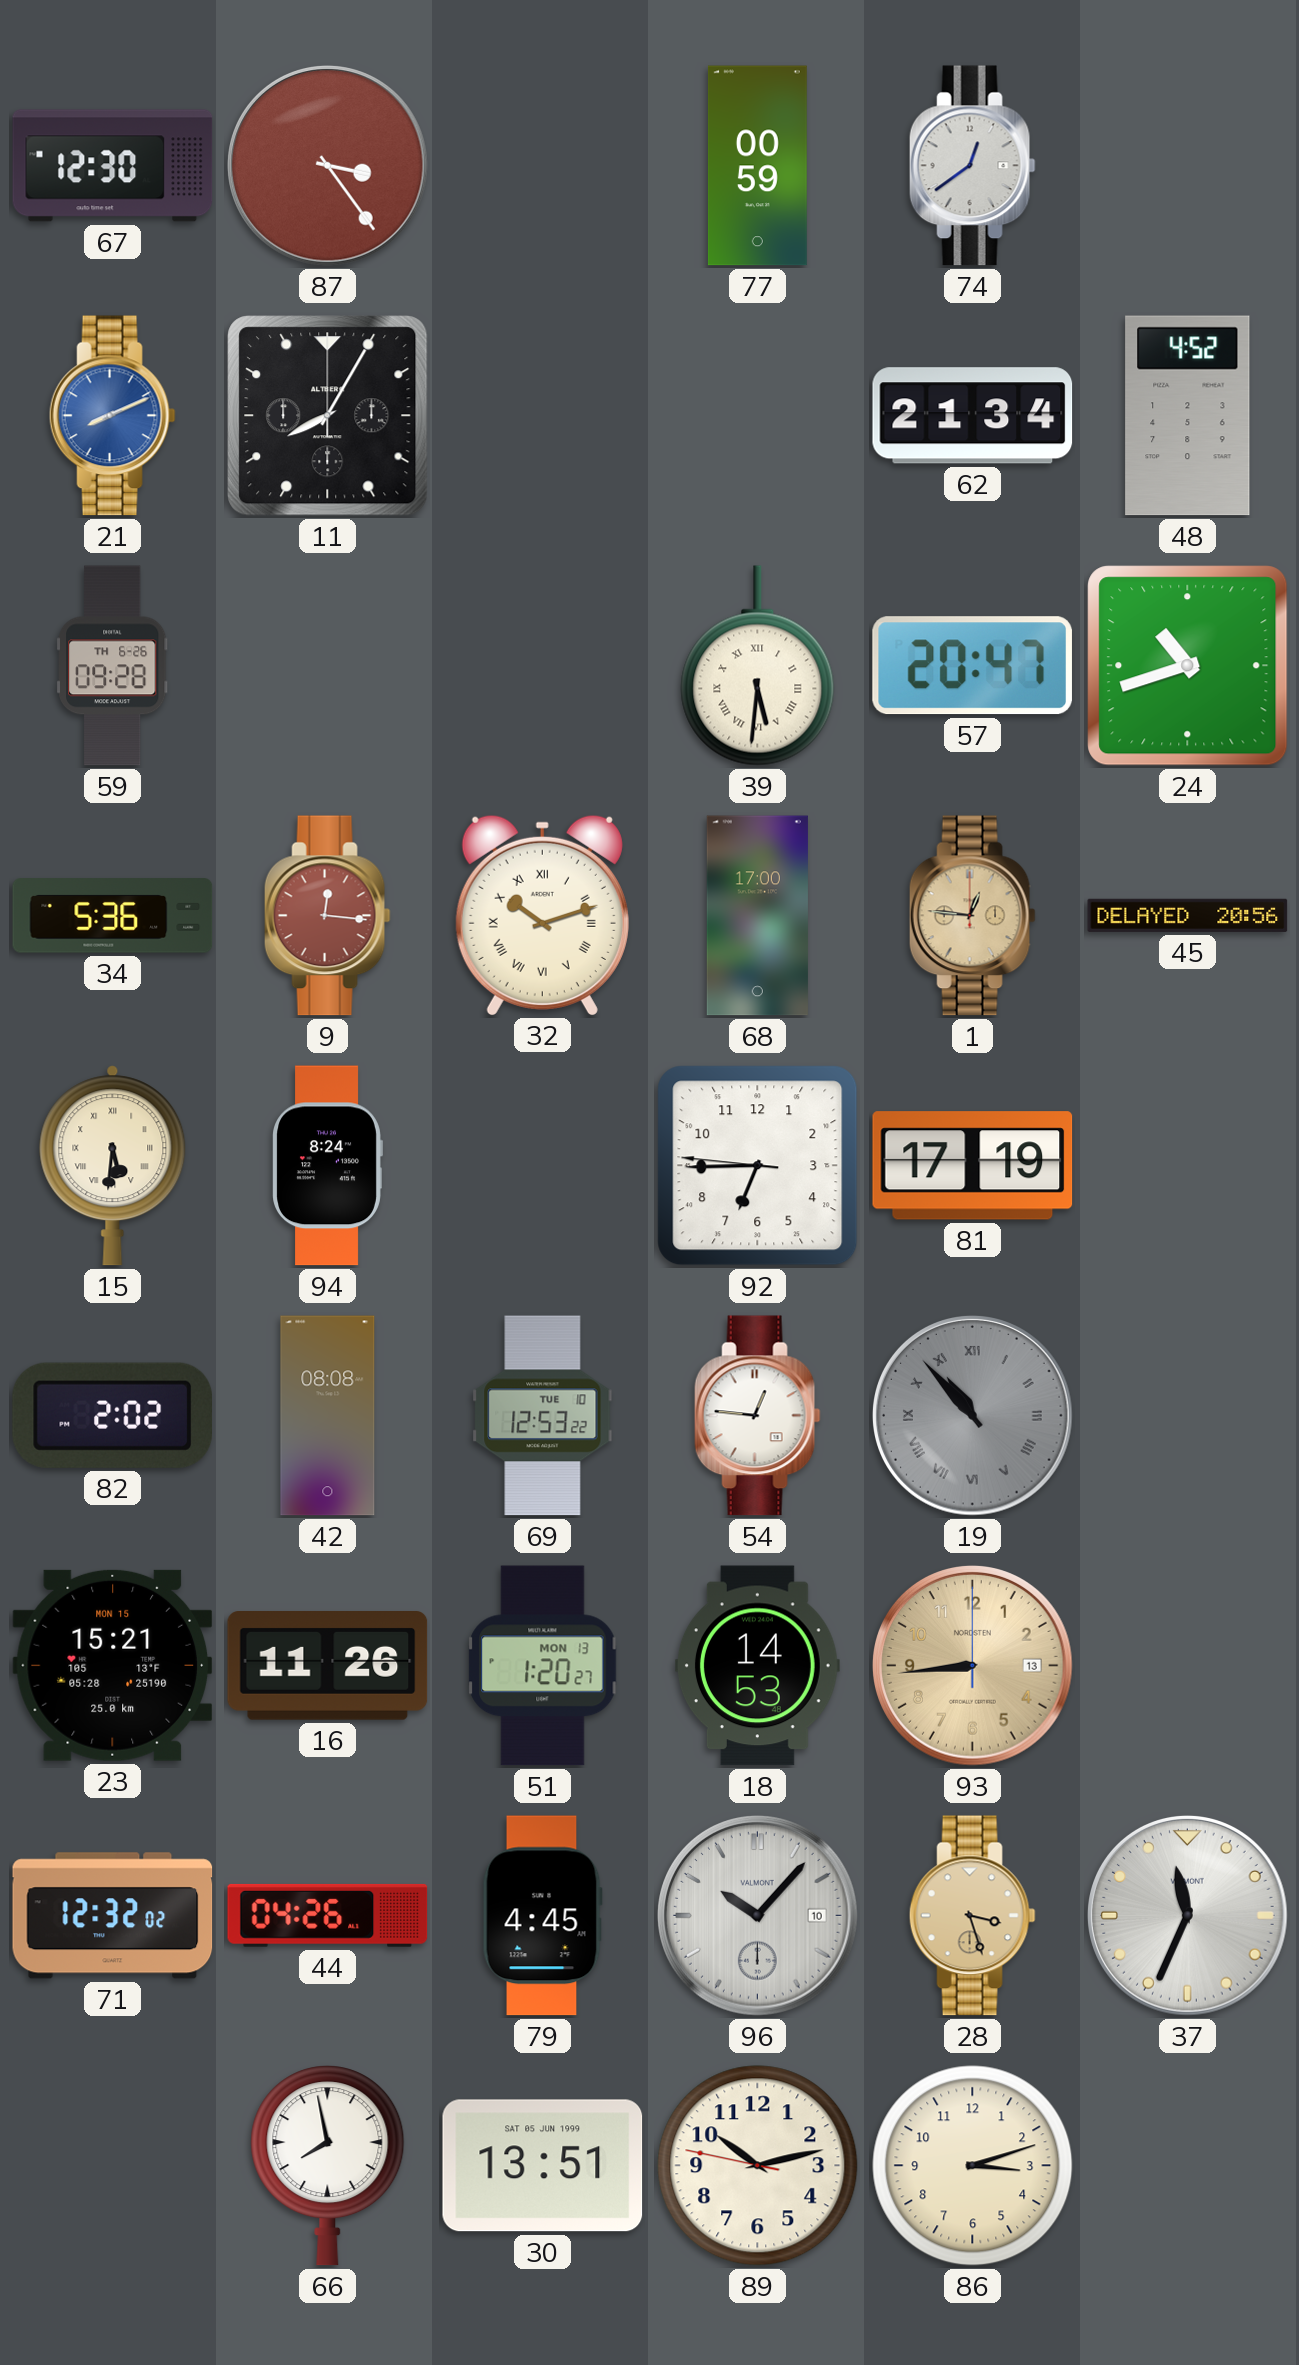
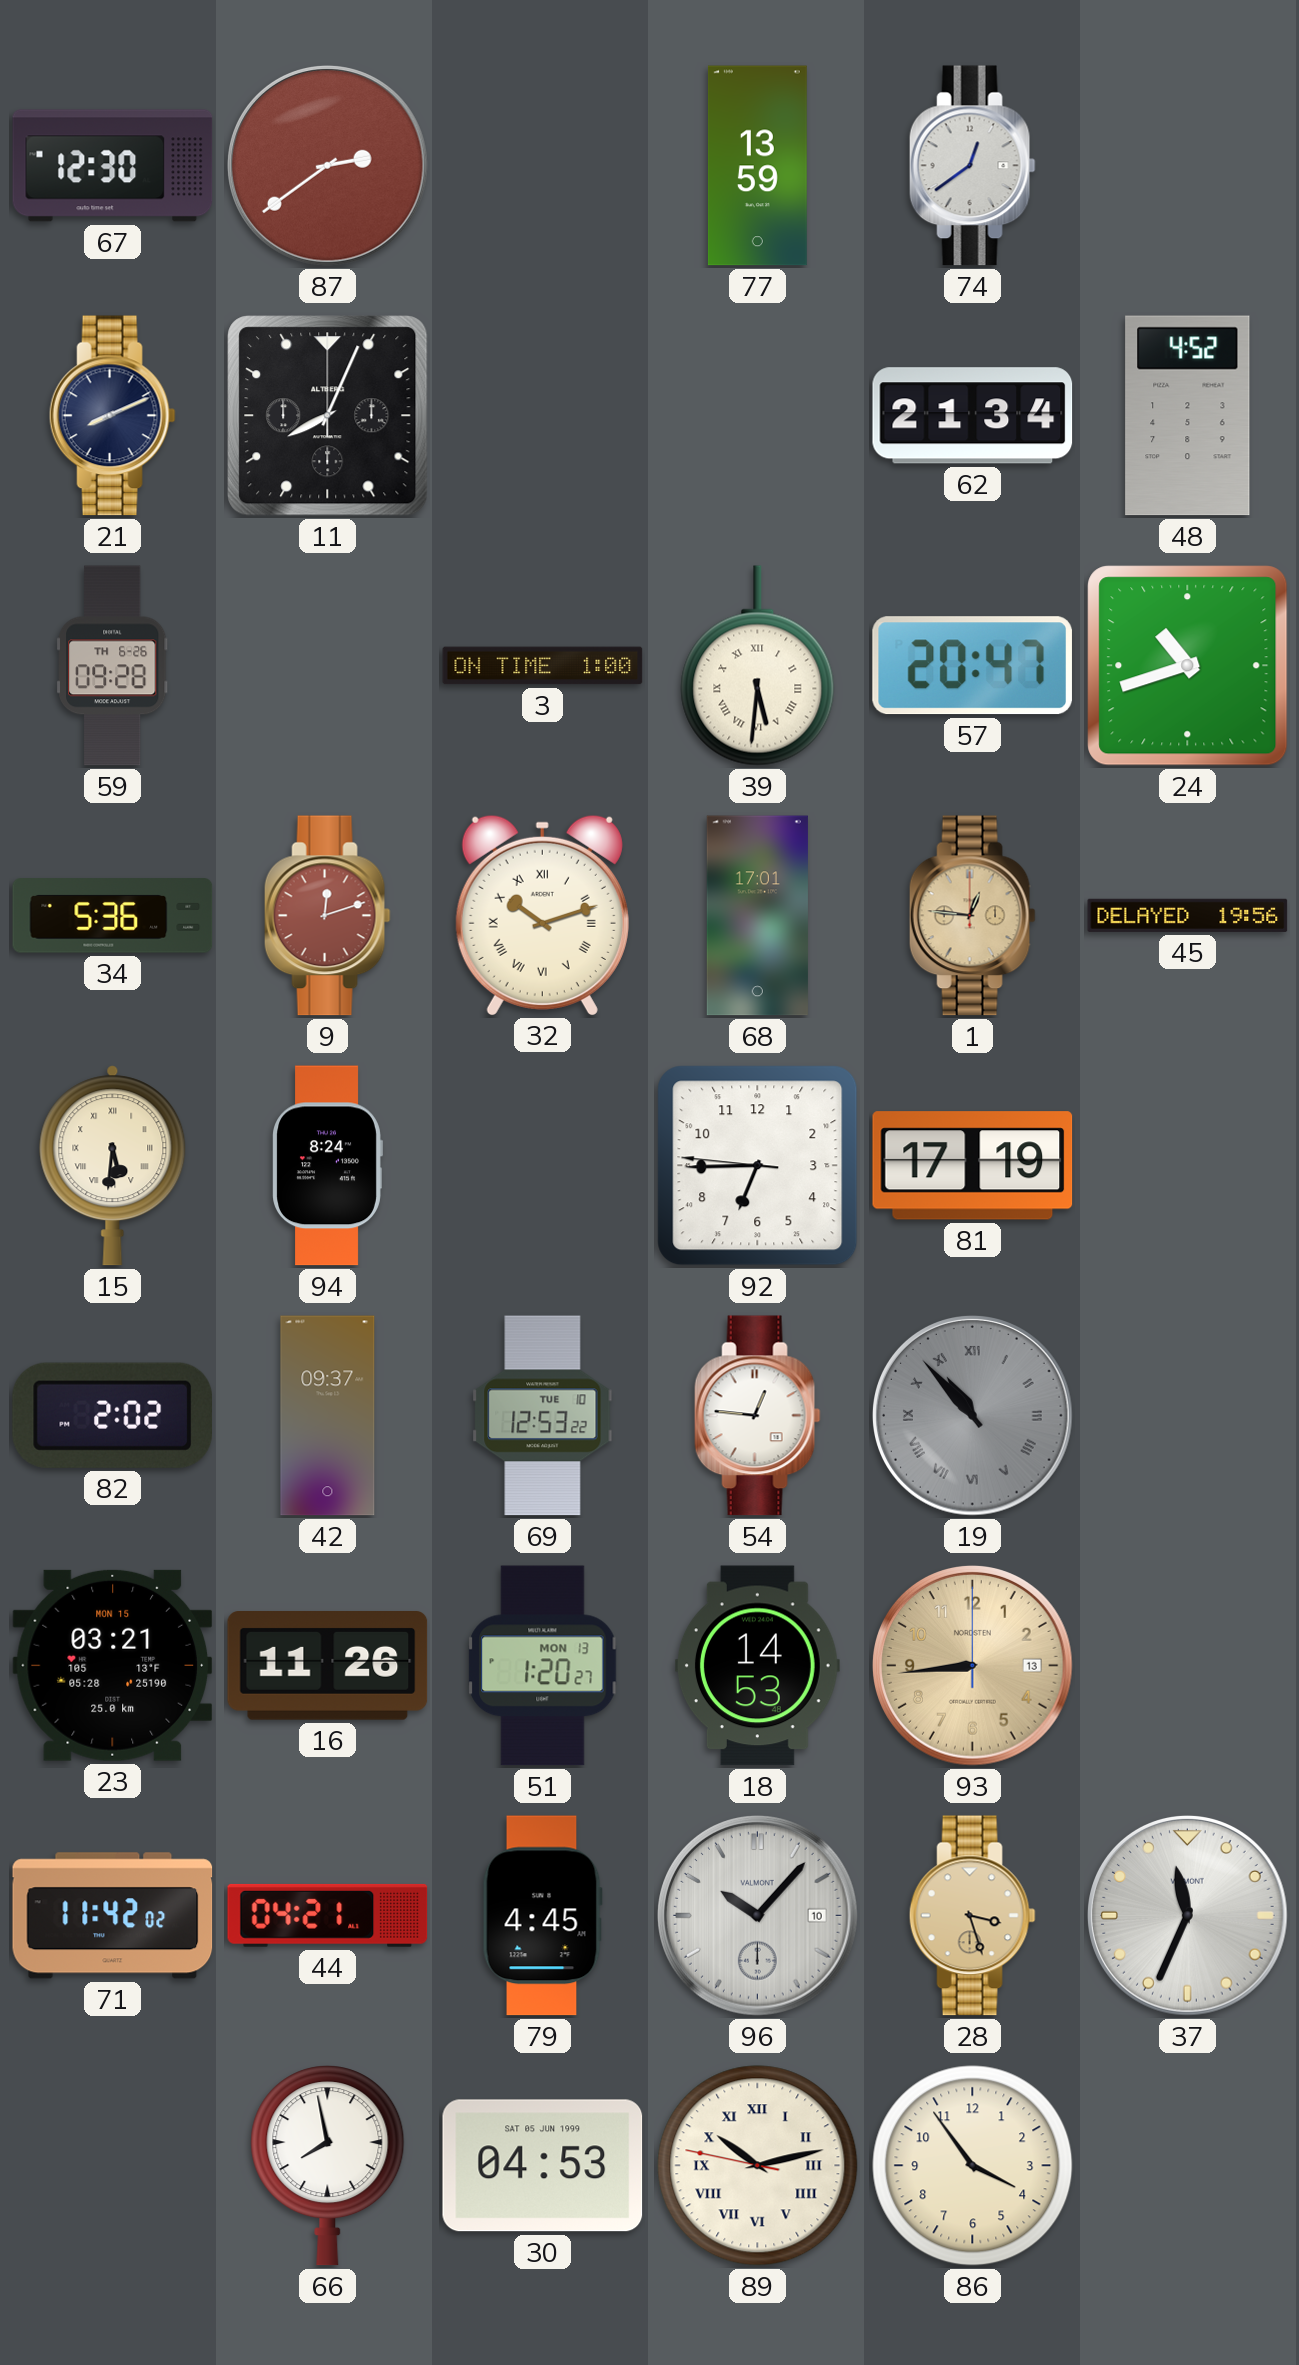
87: 3:24 -> 2:39 (328, 166)
77: 00:59 -> 13:59 (757, 166)
21 dial: blue -> navy (112, 416)
11: 8:05 -> 8:04 (328, 416)
3: none -> 1:00 (543, 666)
9: 12:16 -> 12:12 (327, 916)
68: 17:00 -> 17:01 (757, 916)
45: 20:56 -> 19:56 (1188, 915)
42: 08:08 -> 09:37 (328, 1416)
23: 15:21 -> 03:21 (113, 1665)
71: 12:32 -> 11:42 (113, 1916)
44: 04:26 -> 04:21 (328, 1915)
30: 13:51 -> 04:53 (543, 2166)
89 numerals: Arabic -> Roman (758, 2166)
86: 3:12 -> 3:54 (973, 2166)
